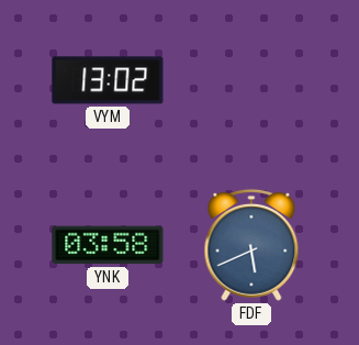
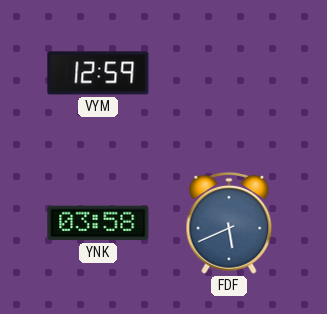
VYM: 13:02 -> 12:59 (98, 73)
